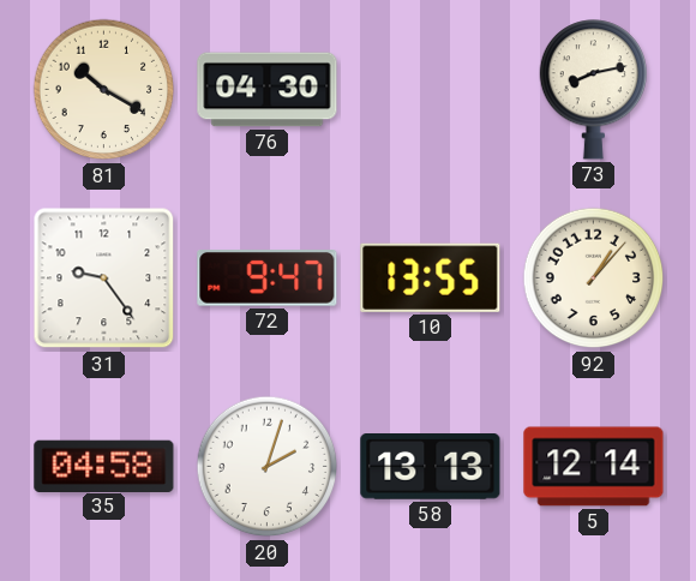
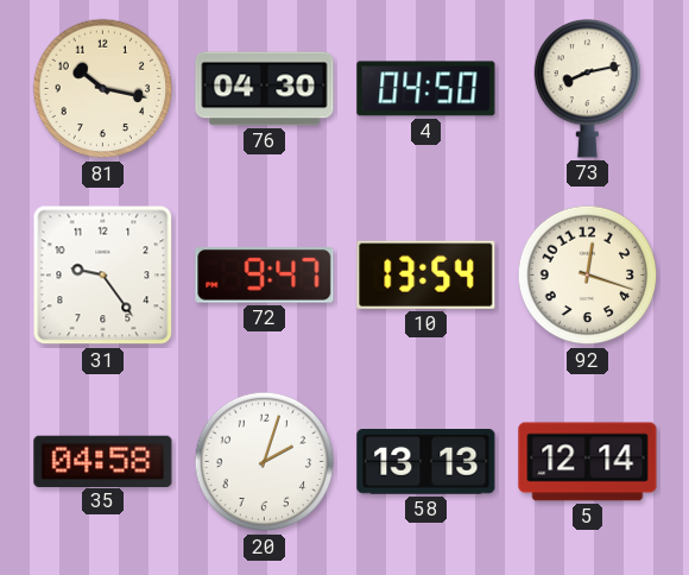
81: 10:20 -> 10:17 (103, 89)
4: none -> 04:50 (426, 89)
10: 13:55 -> 13:54 (426, 274)
92: 1:07 -> 12:18 (588, 276)
